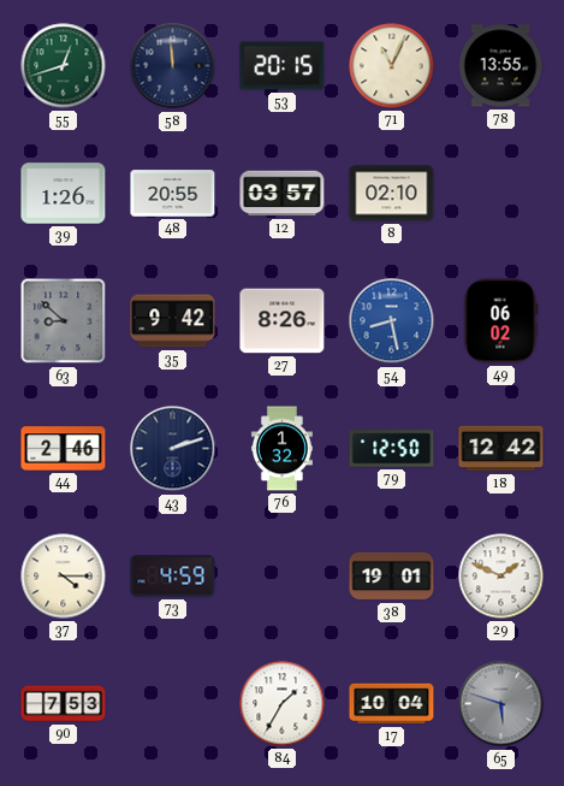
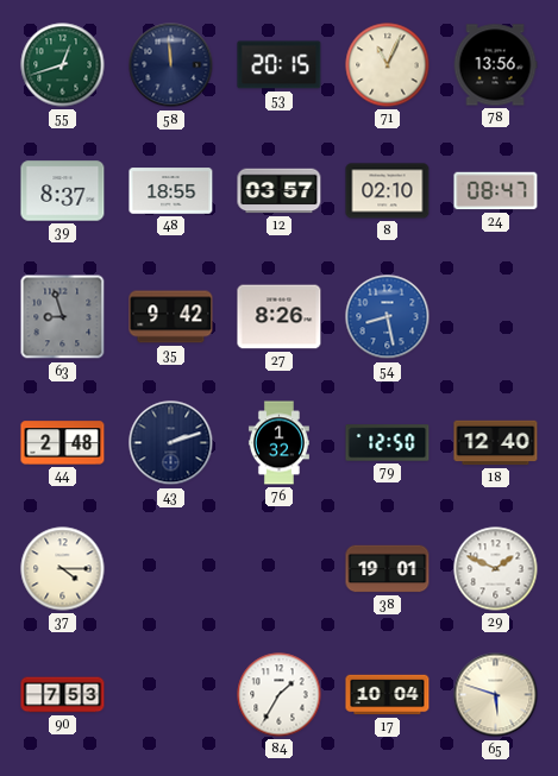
78: 13:55 -> 13:56 (495, 65)
39: 1:26 -> 8:37 (63, 191)
48: 20:55 -> 18:55 (171, 191)
24: none -> 08:47 (496, 191)
63: 8:52 -> 8:57 (63, 317)
49: 06:02 -> none (501, 321)
44: 2:46 -> 2:48 (63, 443)
18: 12:42 -> 12:40 (496, 443)
73: 4:59 -> none (173, 577)
65 dial: grey -> cream (496, 695)
